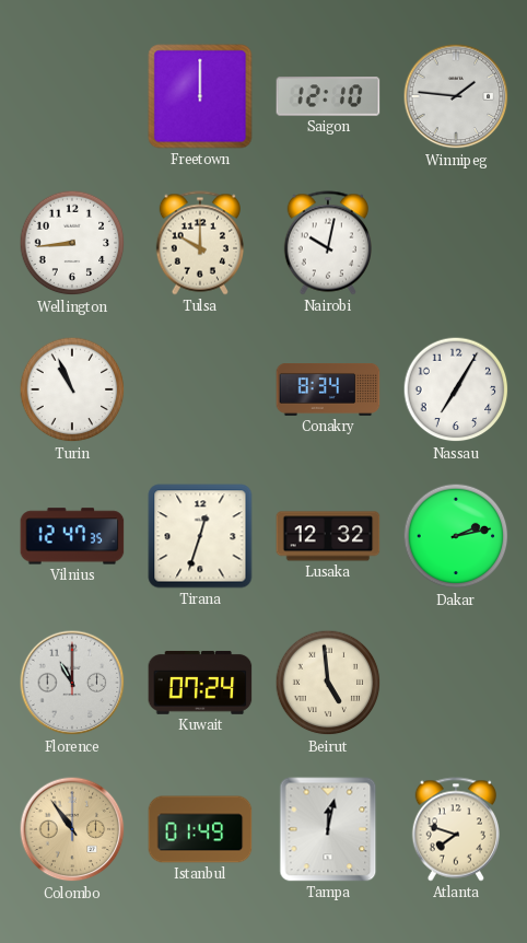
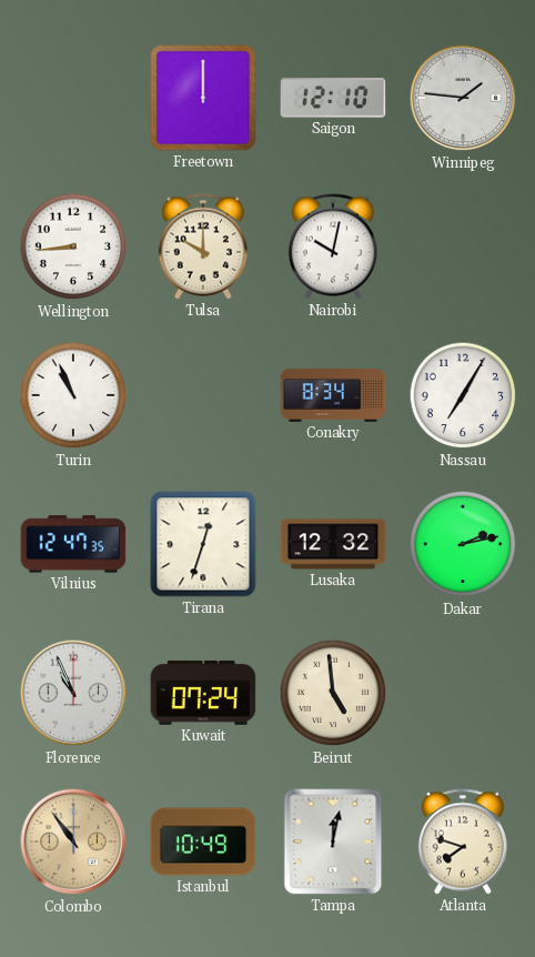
Florence: 11:00 -> 10:56 (73, 693)
Istanbul: 01:49 -> 10:49 (203, 842)
